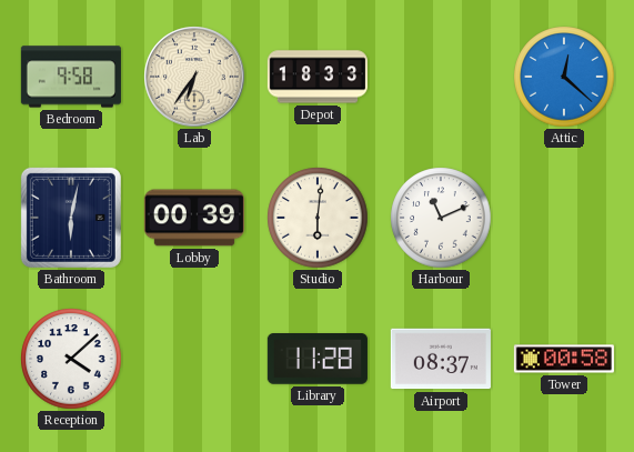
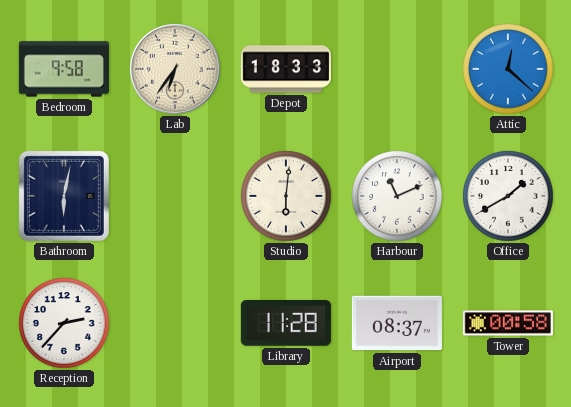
Lobby: 00:39 -> none (194, 218)
Office: none -> 1:40 (508, 196)
Reception: 4:08 -> 2:37 (64, 323)
